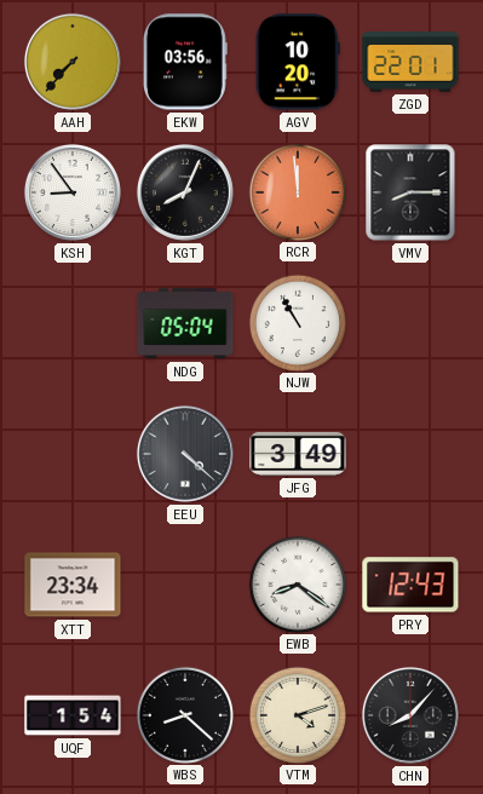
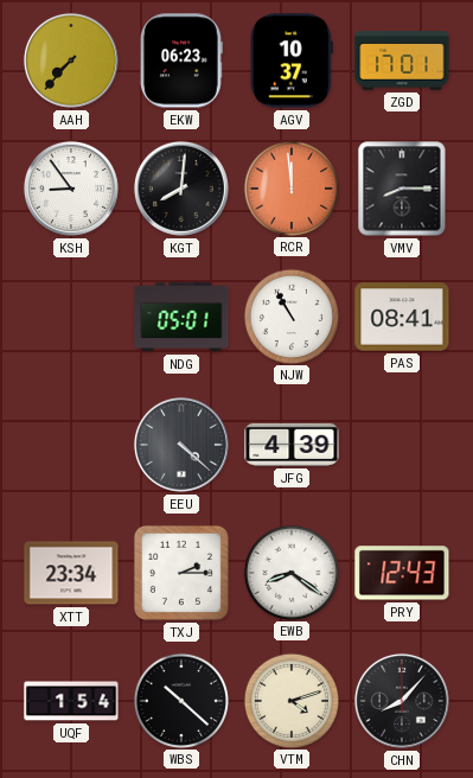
EKW: 03:56 -> 06:23 (181, 60)
AGV: 10:20 -> 10:37 (292, 60)
ZGD: 22:01 -> 17:01 (402, 62)
KGT: 8:04 -> 8:01 (181, 189)
NDG: 05:04 -> 05:01 (181, 317)
PAS: none -> 08:41 (402, 317)
JFG: 3:49 -> 4:39 (292, 445)
TXJ: none -> 2:15 (181, 573)
WBS: 8:22 -> 10:22 (180, 700)
